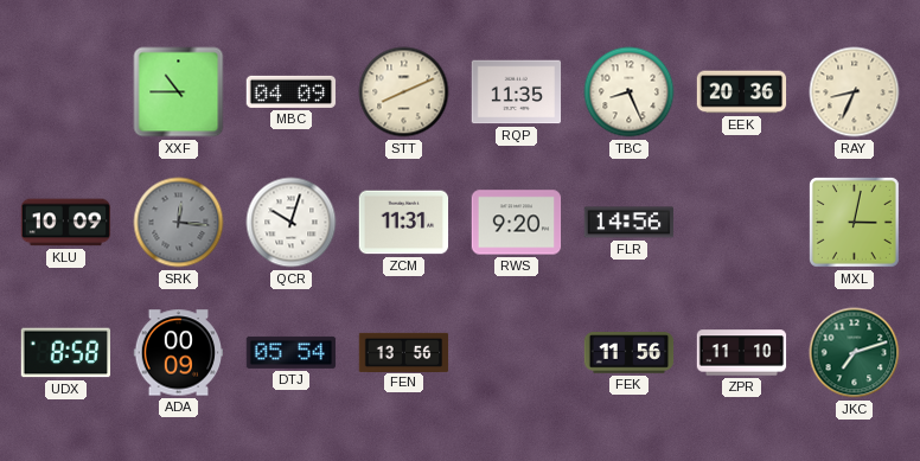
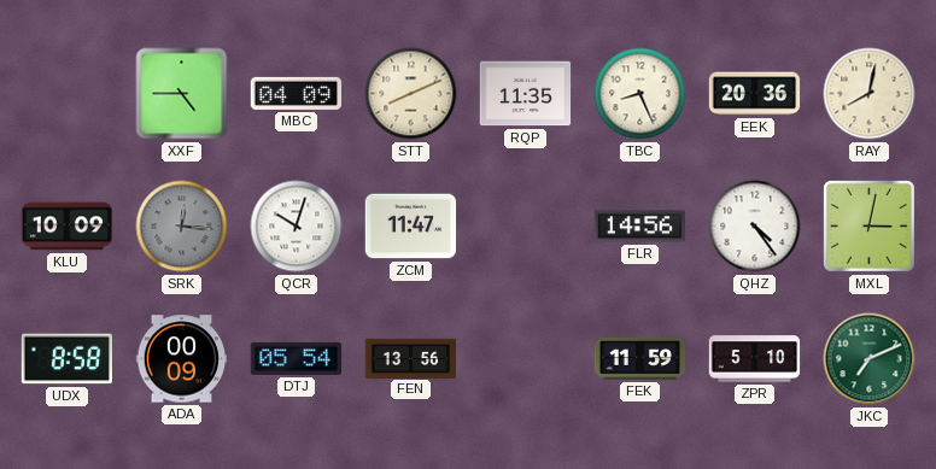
XXF: 10:45 -> 4:45 (182, 94)
RAY: 8:34 -> 8:02 (870, 94)
ZCM: 11:31 -> 11:47 (411, 227)
RWS: 9:20 -> none (517, 223)
QHZ: none -> 4:24 (755, 227)
FEK: 11:56 -> 11:59 (640, 359)
ZPR: 11:10 -> 5:10 (755, 359)
JKC: 7:12 -> 7:11 (870, 359)
